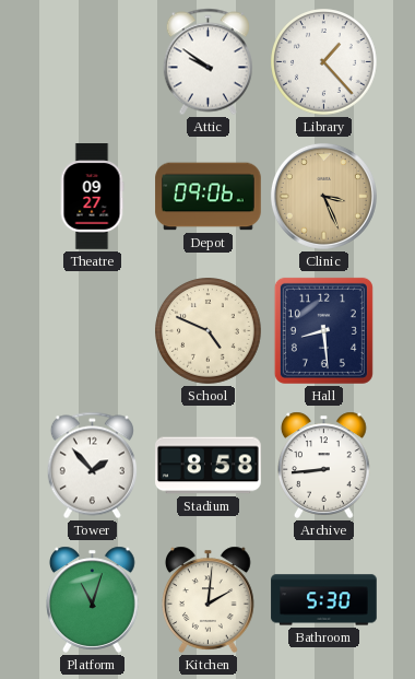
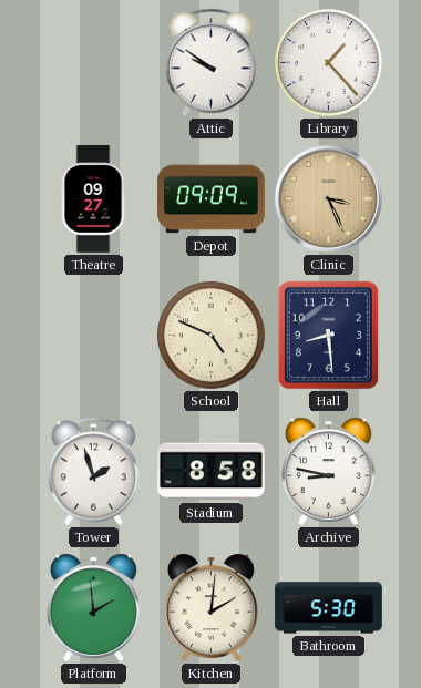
Depot: 09:06 -> 09:09 (212, 199)
Tower: 1:53 -> 1:57 (93, 472)
Archive: 8:44 -> 8:47 (329, 471)
Platform: 11:03 -> 1:59 (94, 607)
